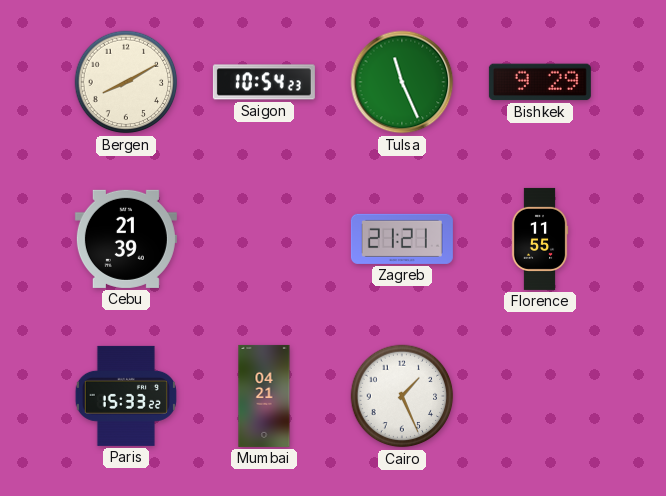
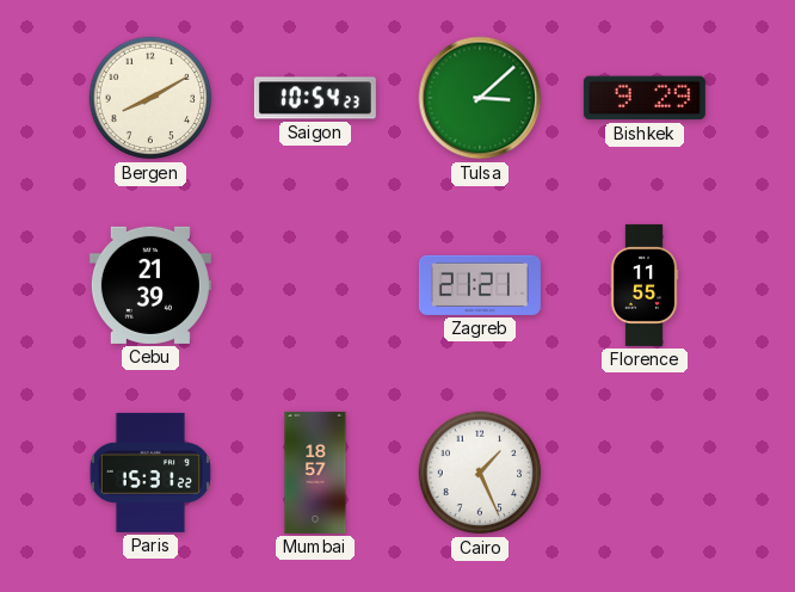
Tulsa: 11:26 -> 3:08 (480, 98)
Paris: 15:33 -> 15:31 (149, 473)
Mumbai: 04:21 -> 18:57 (315, 473)
